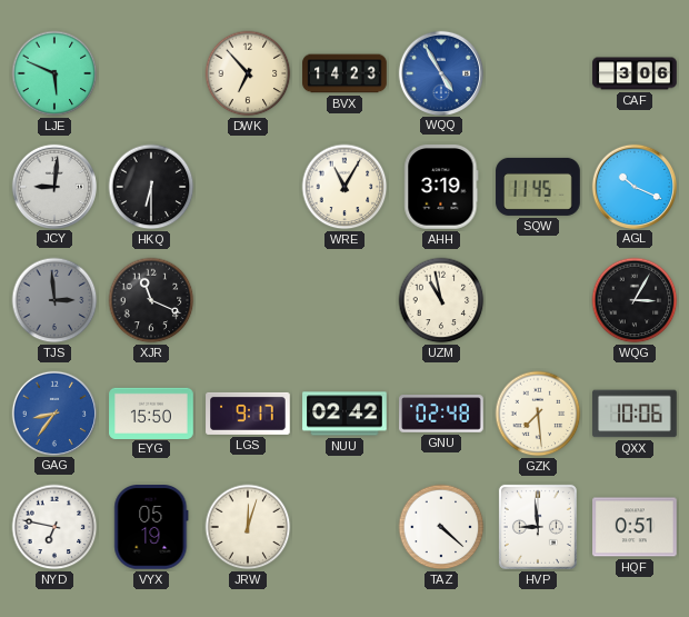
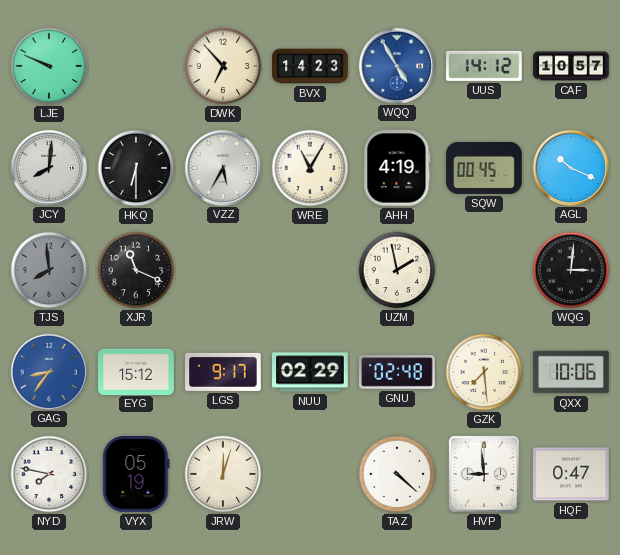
LJE: 5:49 -> 9:49 (49, 66)
UUS: none -> 14:12 (485, 66)
CAF: 3:06 -> 10:57 (571, 66)
JCY: 9:01 -> 8:01 (48, 167)
VZZ: none -> 5:35 (222, 167)
AHH: 3:19 -> 4:19 (397, 169)
SQW: 11:45 -> 00:45 (484, 168)
TJS: 2:59 -> 7:59 (49, 270)
UZM: 10:58 -> 1:58 (397, 270)
WQG: 3:05 -> 3:01 (571, 270)
EYG: 15:50 -> 15:12 (136, 371)
NUU: 02:42 -> 02:29 (310, 372)
NYD: 6:47 -> 7:47 (49, 474)
HQF: 0:51 -> 0:47 (571, 474)
